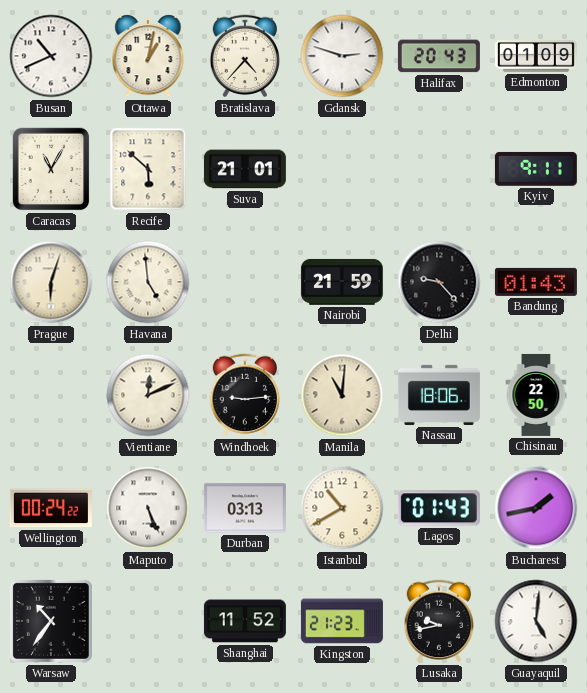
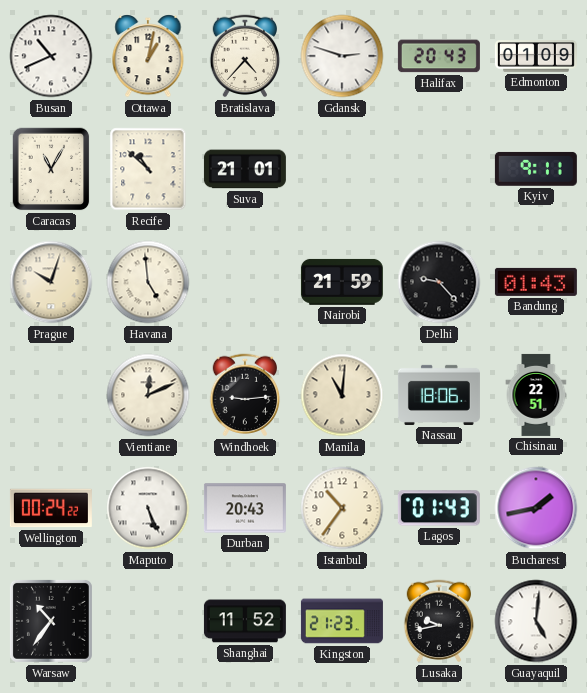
Recife: 5:52 -> 10:52 (148, 169)
Prague: 6:03 -> 10:03 (51, 282)
Chisinau: 22:50 -> 22:51 (536, 395)
Durban: 03:13 -> 20:43 (245, 508)
Istanbul: 10:40 -> 10:36 (342, 508)
